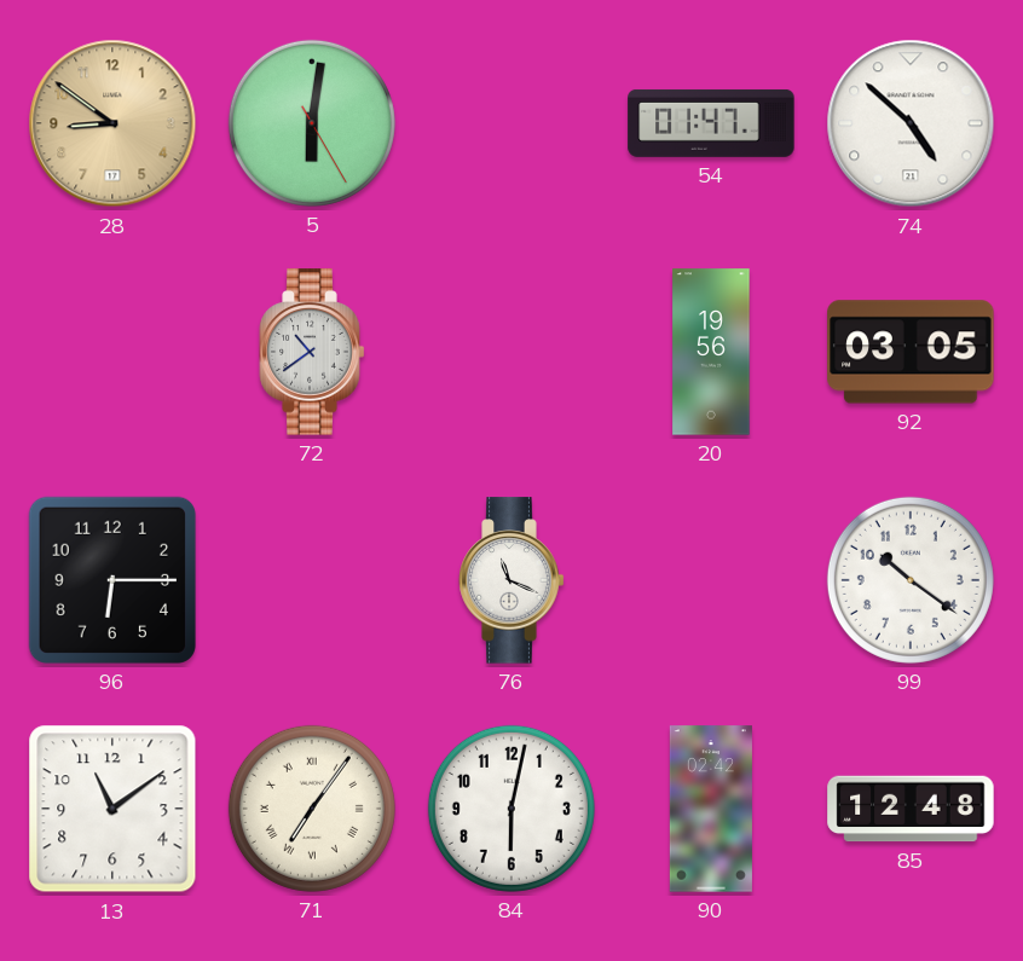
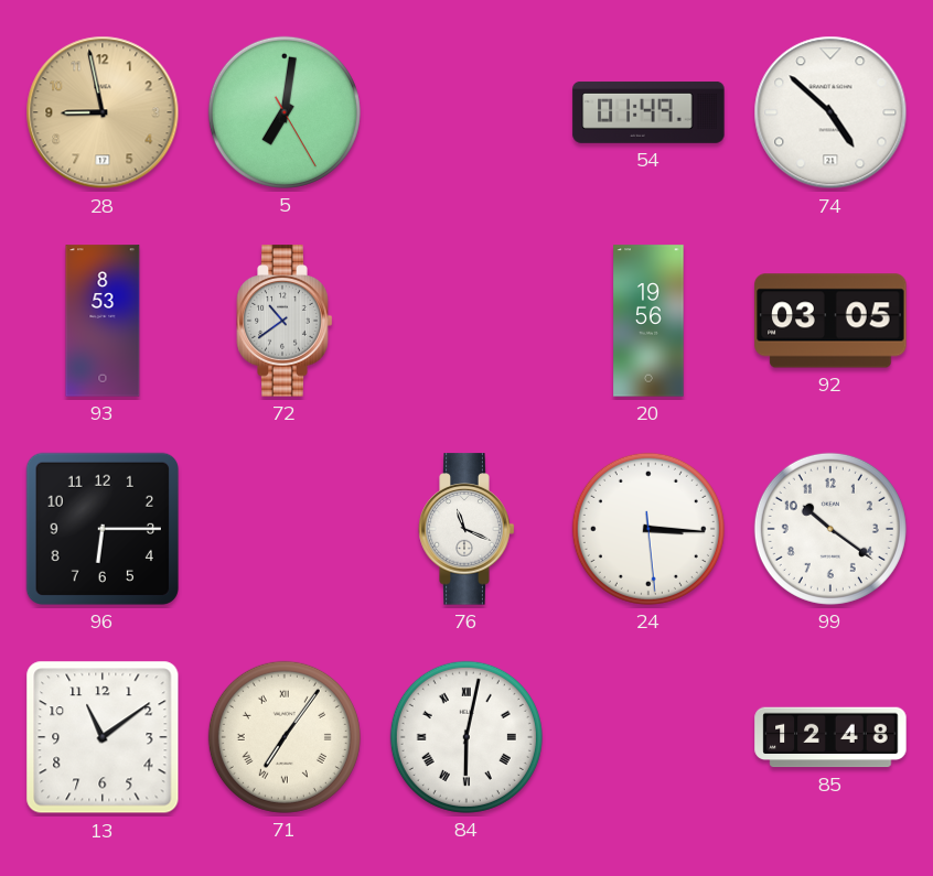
28: 8:51 -> 8:58 (103, 112)
5: 6:01 -> 7:01 (285, 112)
54: 01:47 -> 01:49 (648, 112)
93: none -> 8:53 (103, 321)
24: none -> 3:15 (648, 529)
84 numerals: Arabic -> Roman (467, 737)
90: 02:42 -> none (711, 809)
